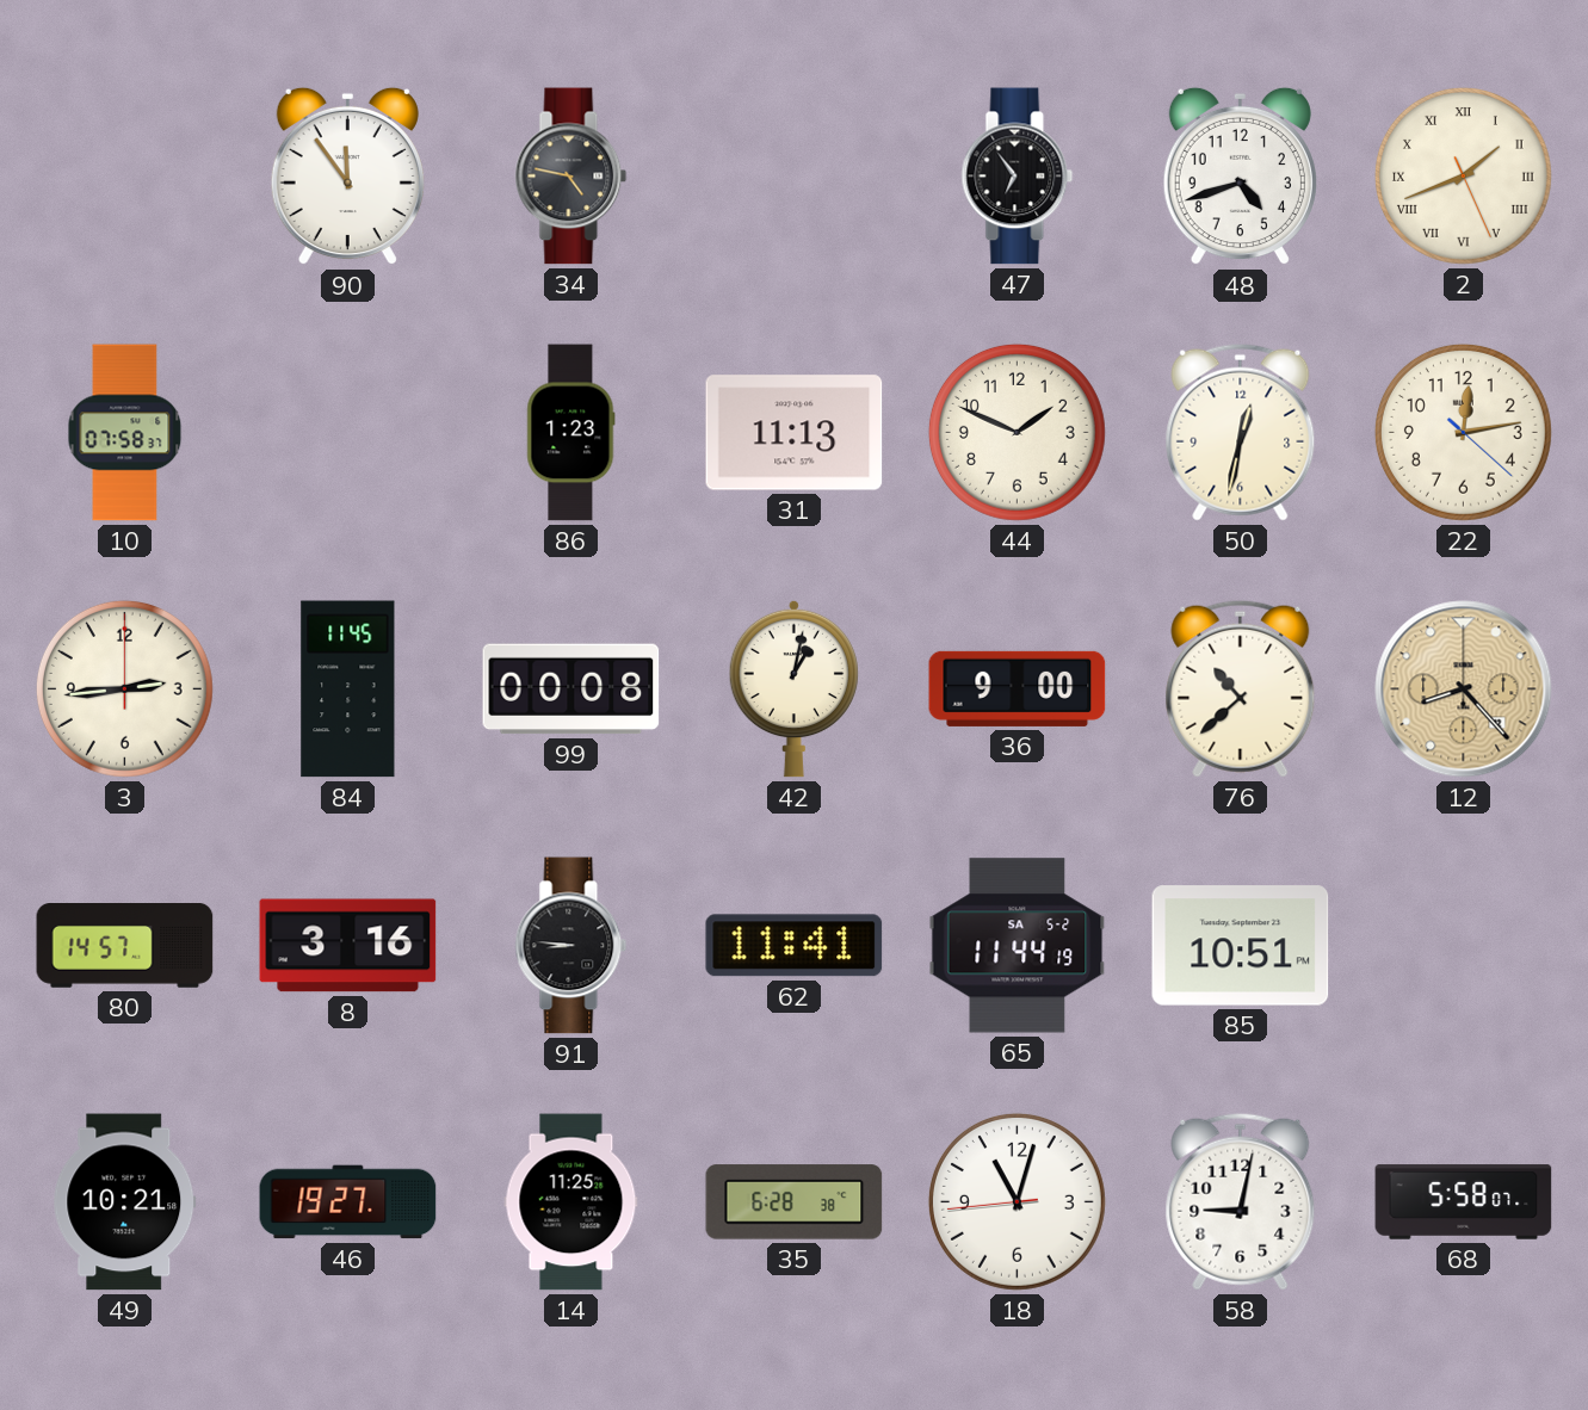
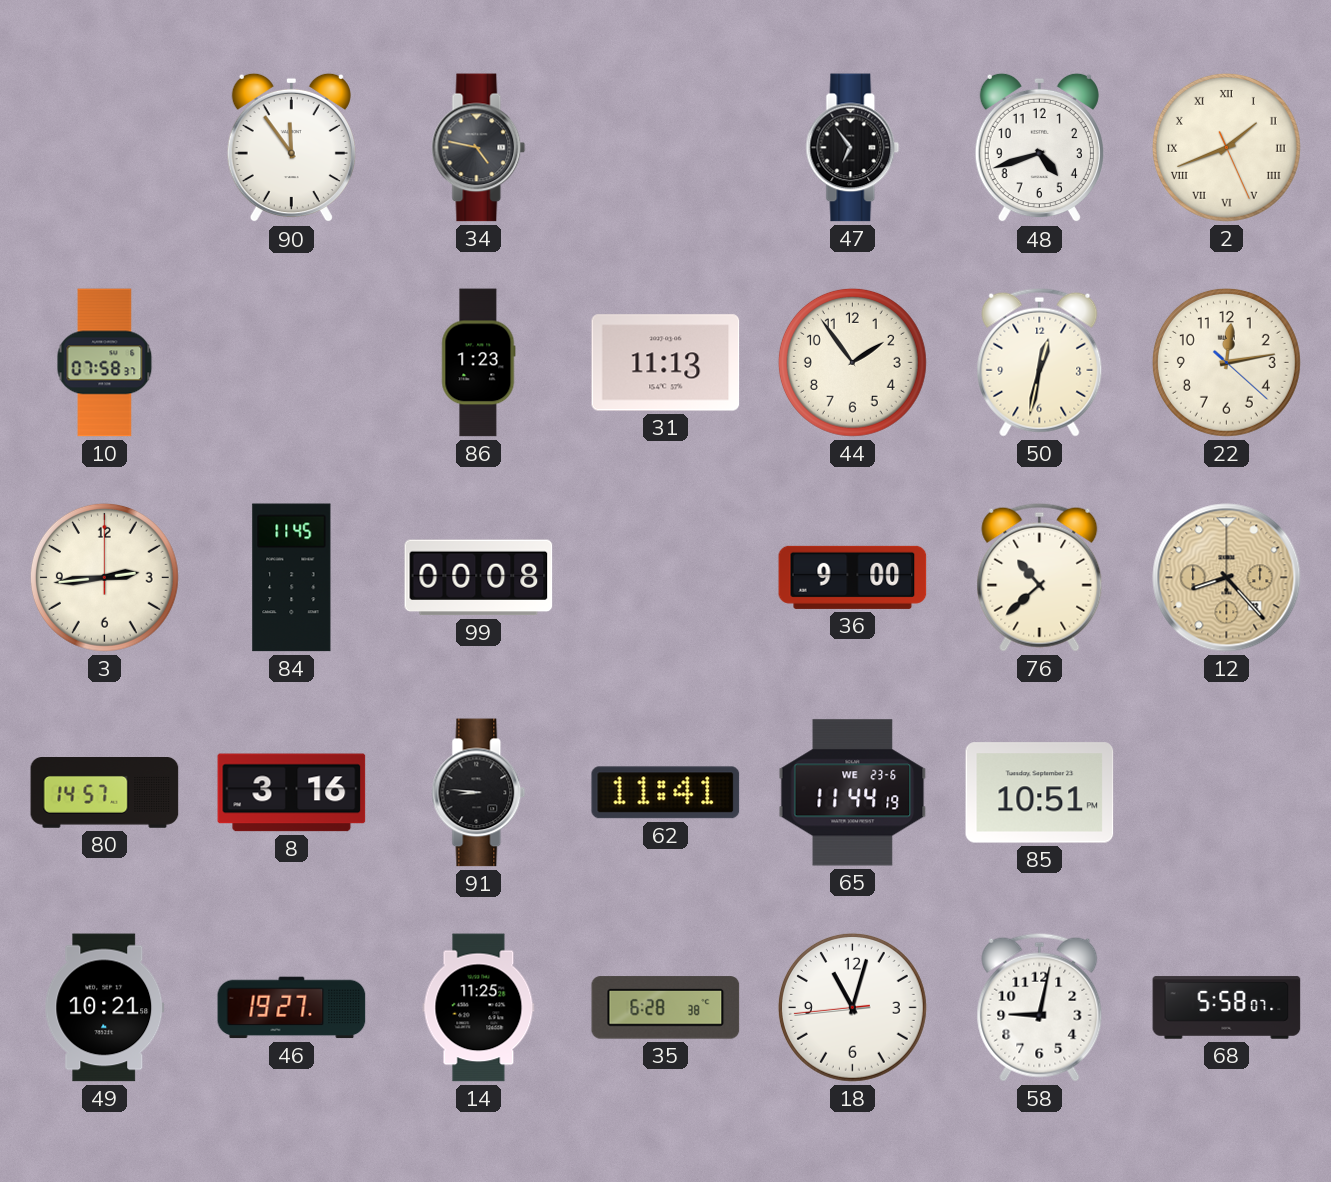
44: 1:49 -> 1:54 (852, 362)
42: 1:02 -> none (793, 688)
65 date: SA 5-2 -> WE 23-6 (853, 793)
